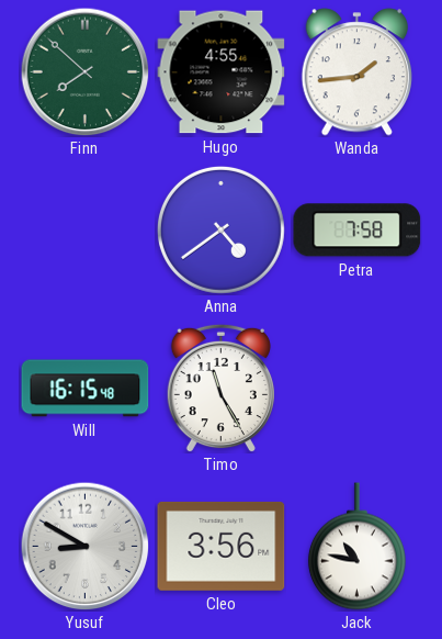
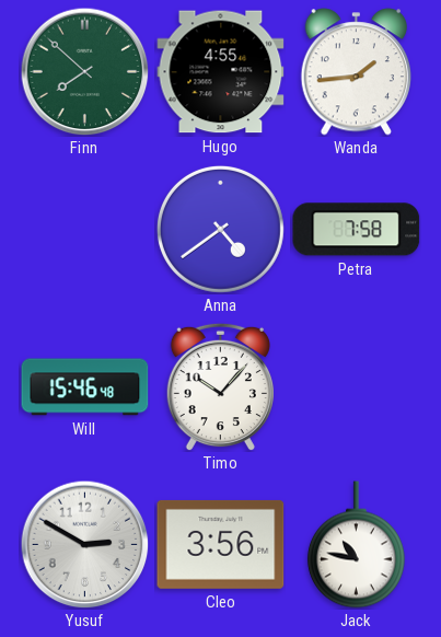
Will: 16:15 -> 15:46 (85, 387)
Timo: 11:25 -> 10:07 (220, 386)
Yusuf: 8:50 -> 2:50 (84, 544)
